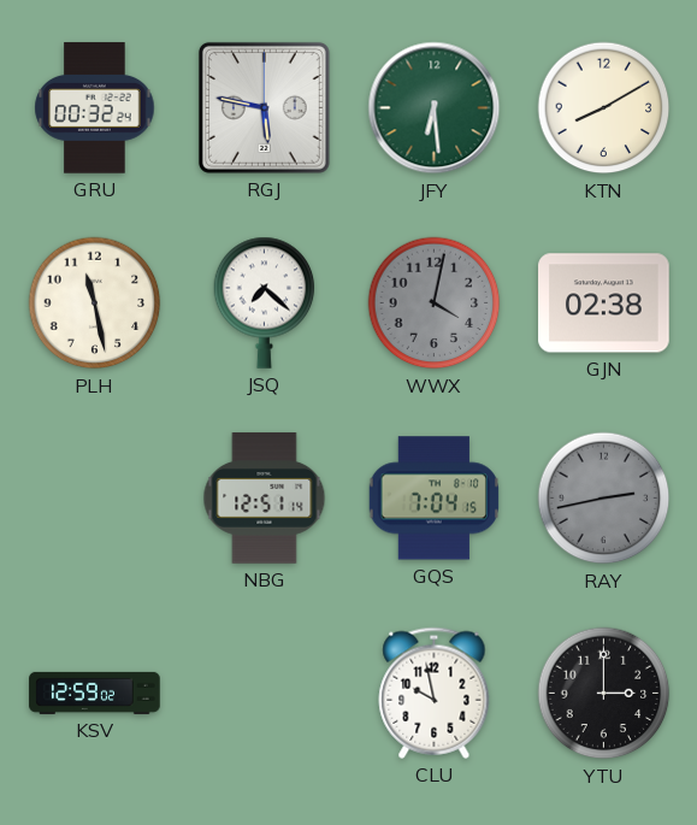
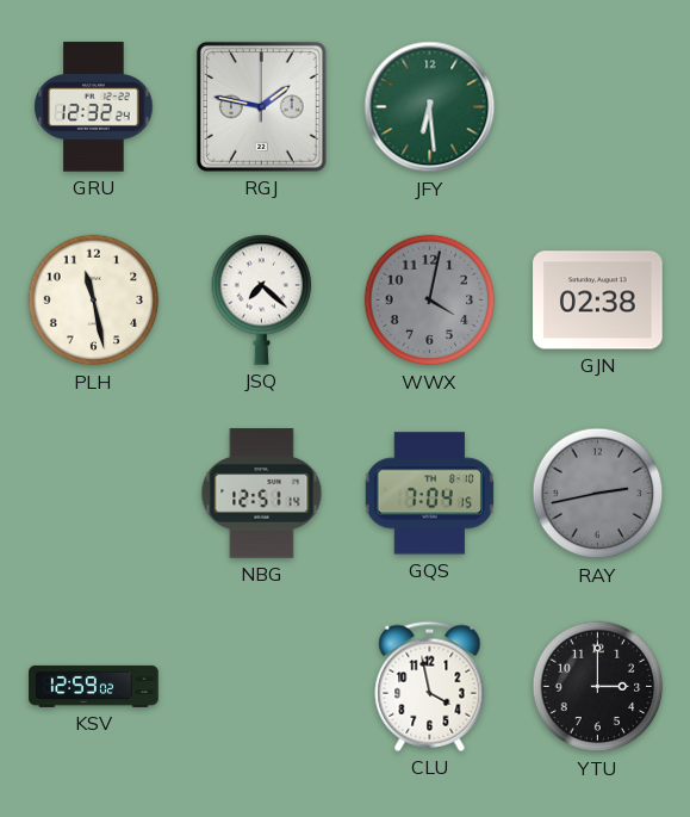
GRU: 00:32 -> 12:32 (94, 107)
RGJ: 5:47 -> 1:47 (261, 106)
KTN: 8:10 -> none (604, 108)
CLU: 9:58 -> 3:58 (430, 686)
